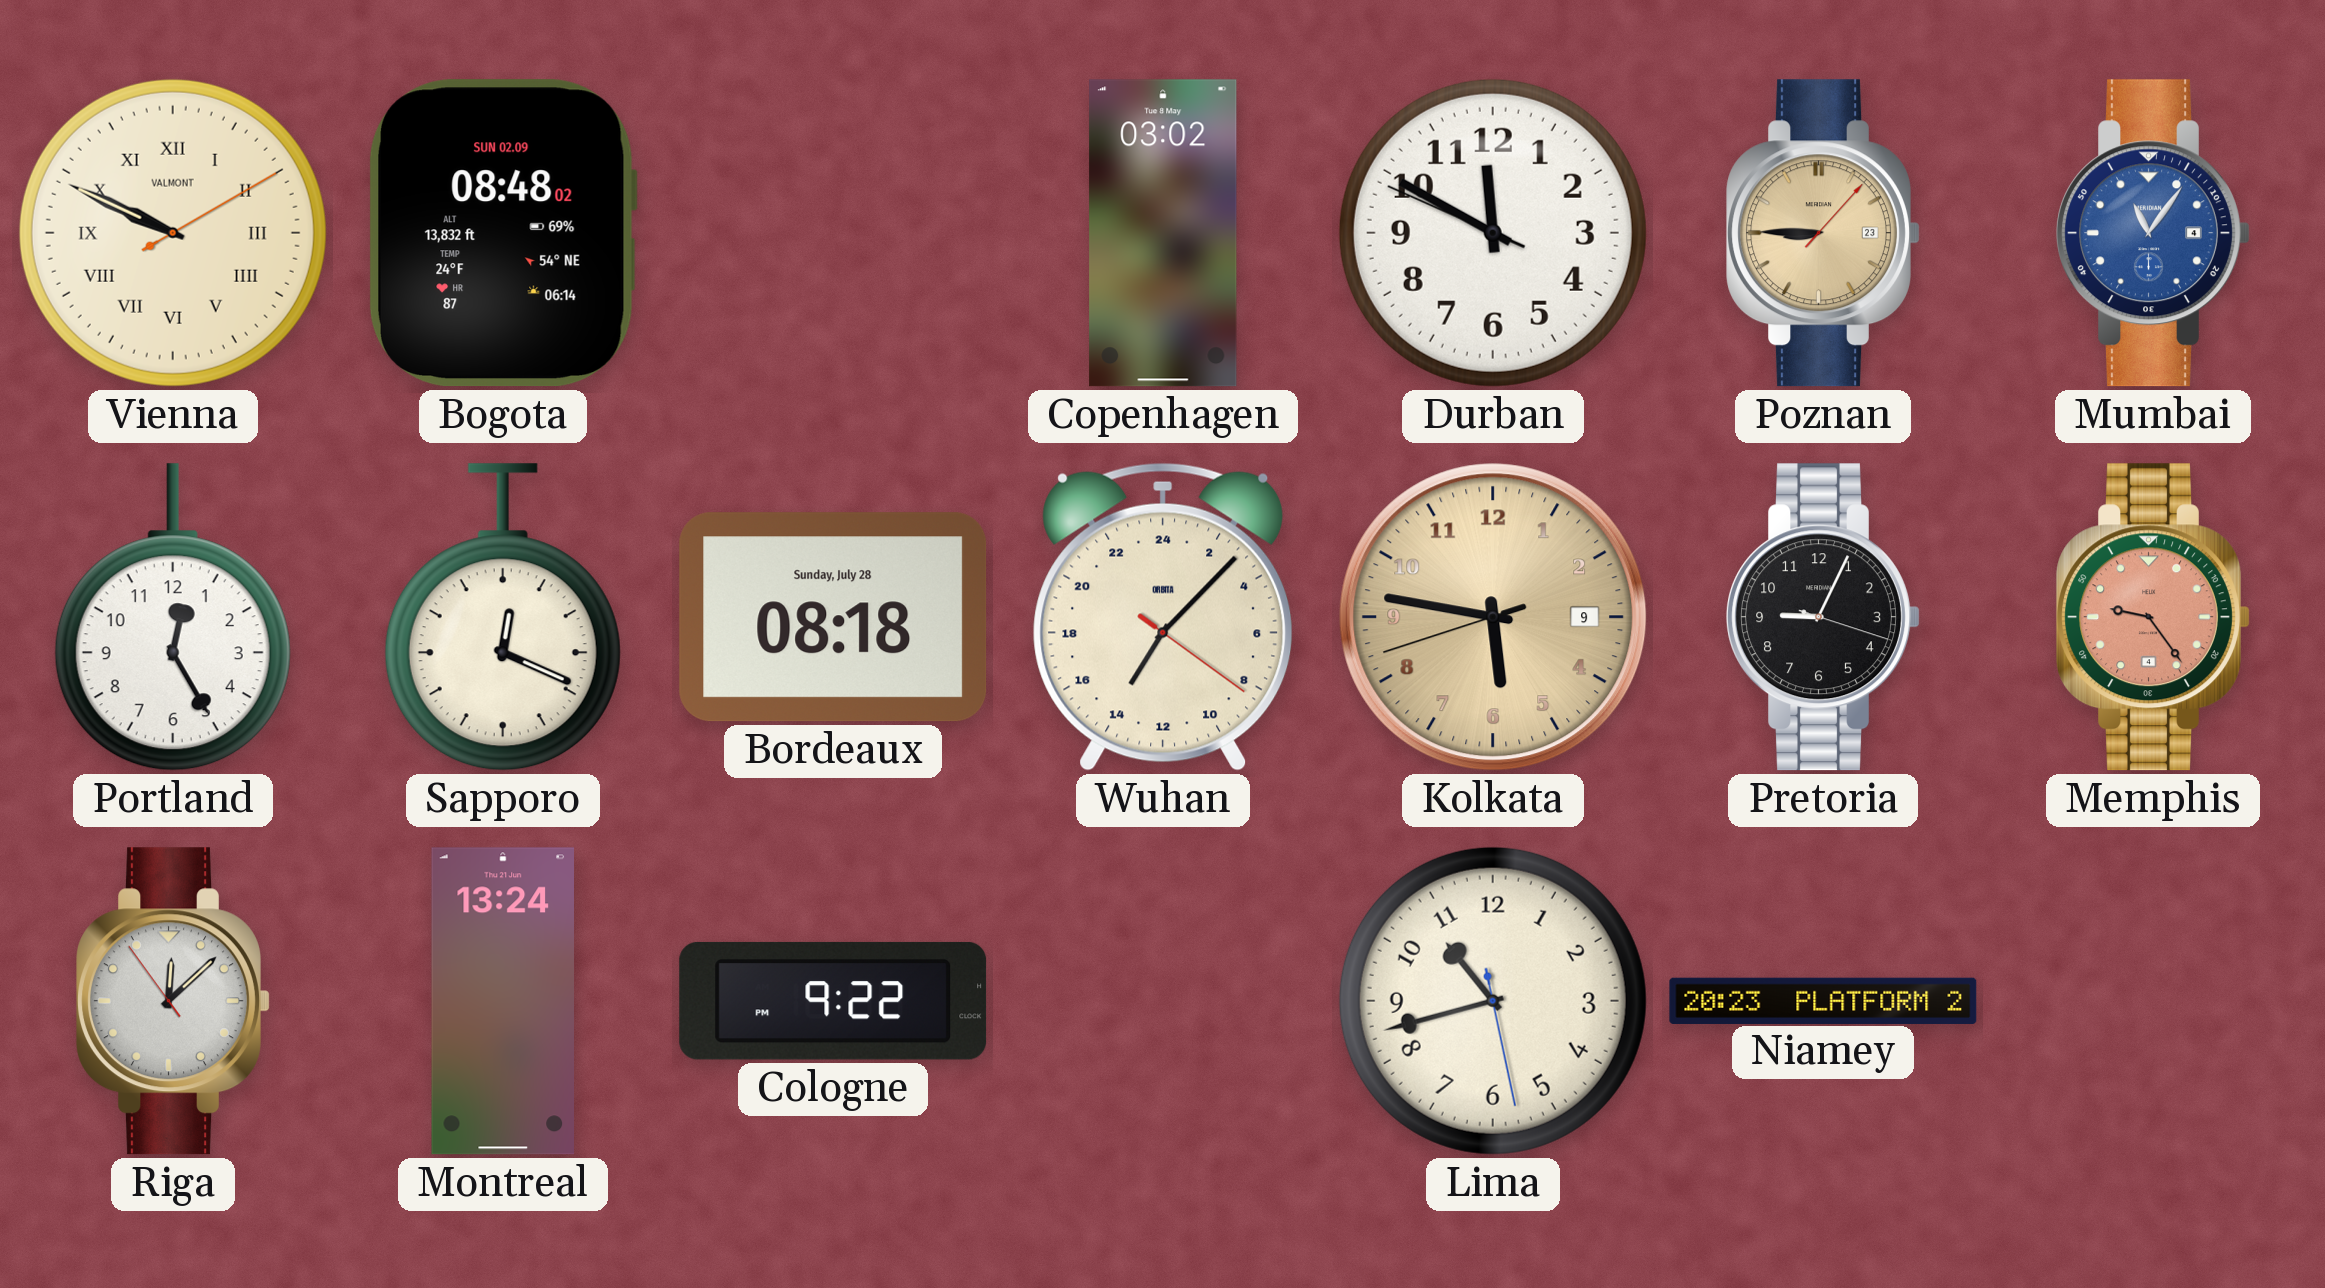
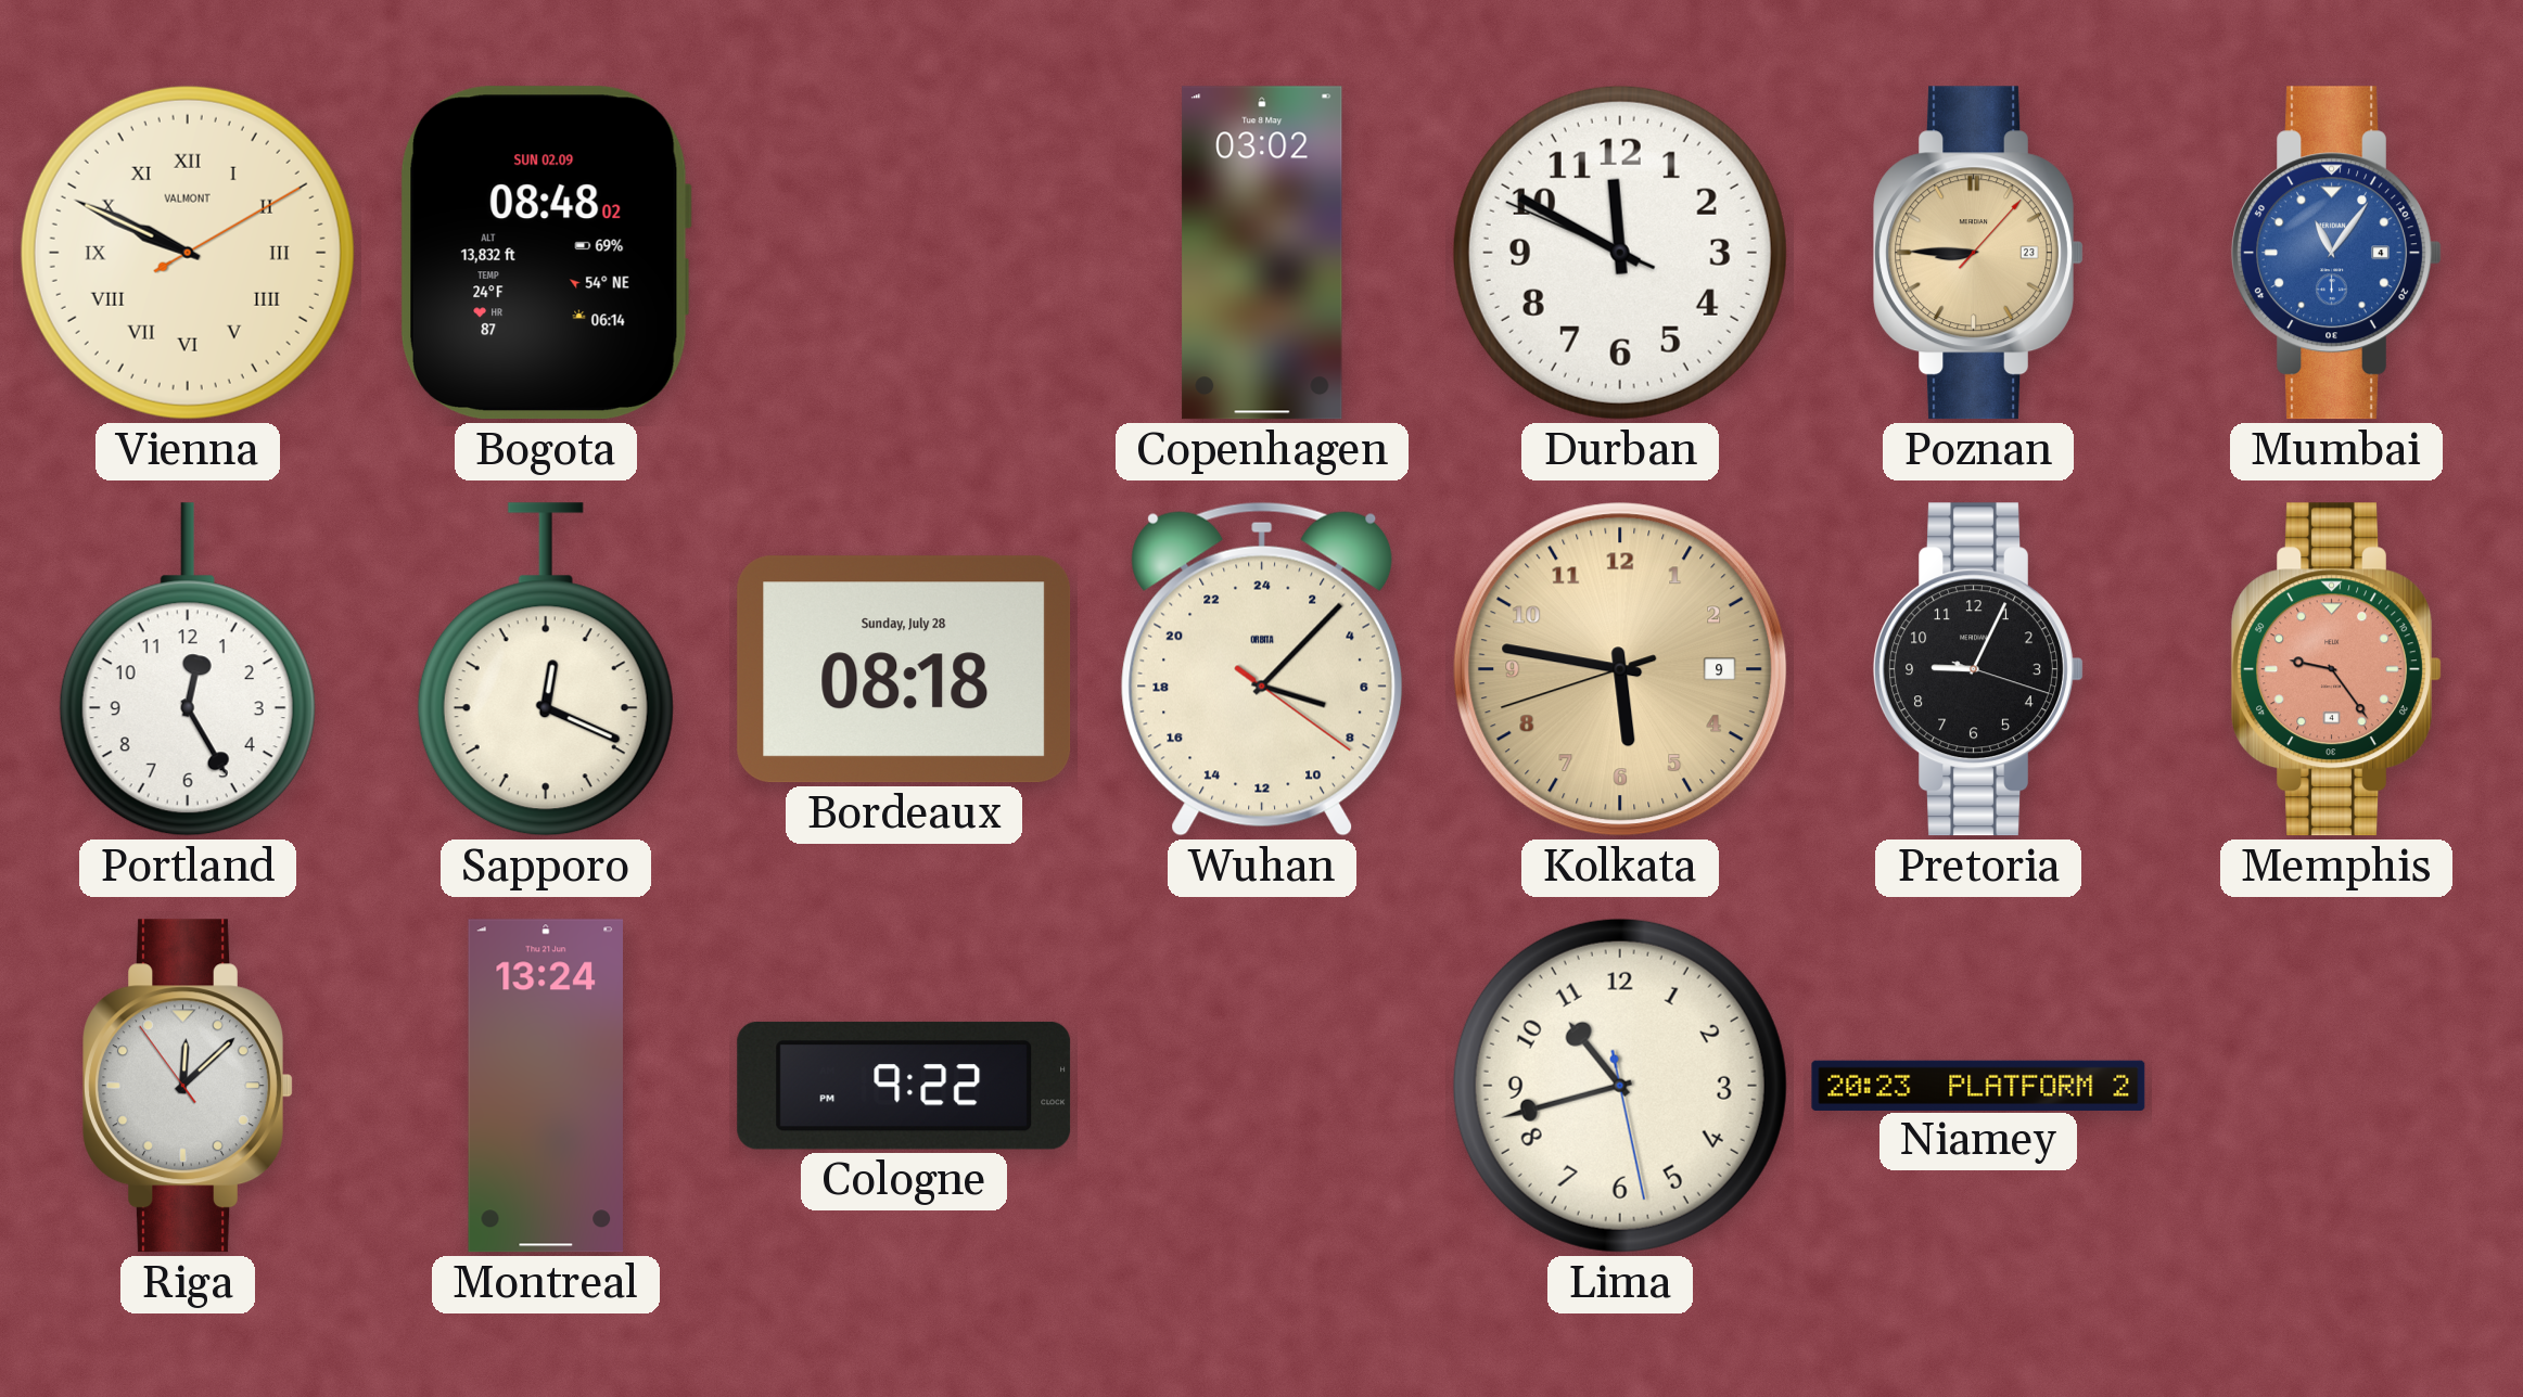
Wuhan: 14:07 -> 7:07 (1262, 669)
